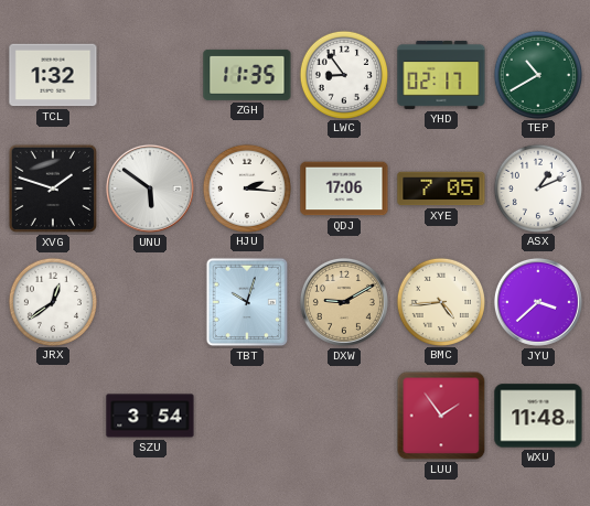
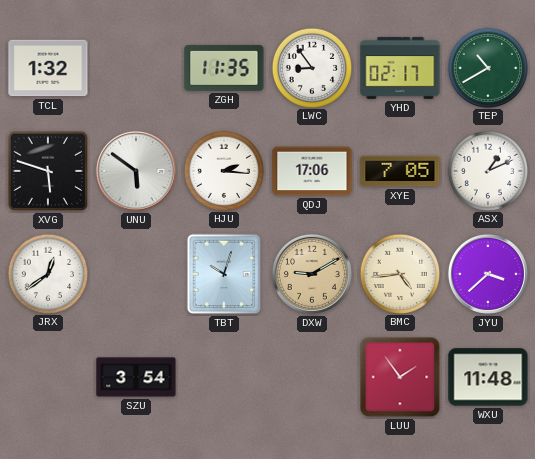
XVG: 1:48 -> 5:48 (48, 171)
